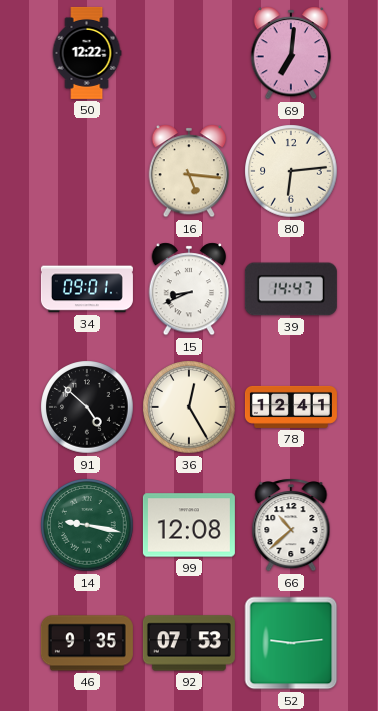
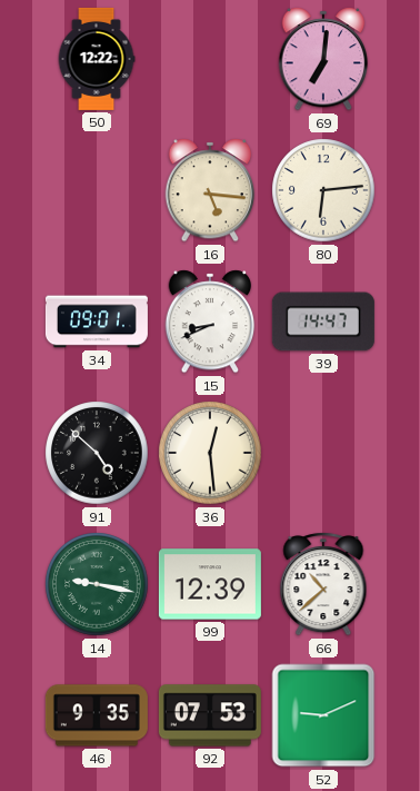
36: 12:25 -> 12:29 (210, 453)
78: 12:41 -> none (291, 407)
99: 12:08 -> 12:39 (210, 584)
52: 9:14 -> 9:11 (323, 715)
